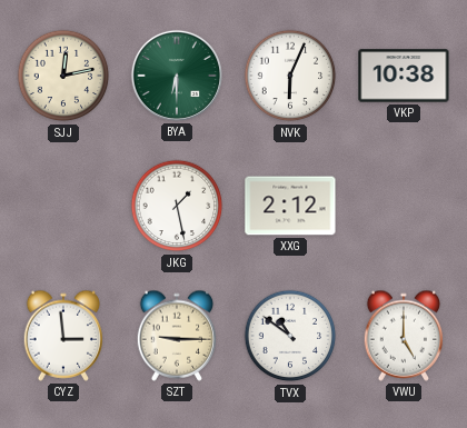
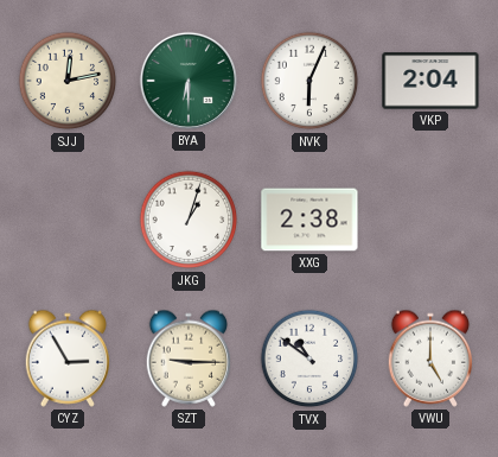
VKP: 10:38 -> 2:04 (430, 81)
JKG: 1:28 -> 1:03 (189, 220)
XXG: 2:12 -> 2:38 (309, 220)
CYZ: 2:59 -> 2:55 (68, 358)
